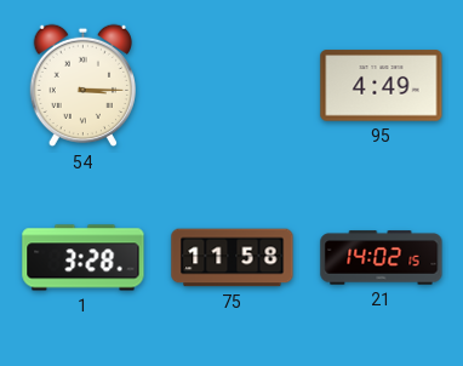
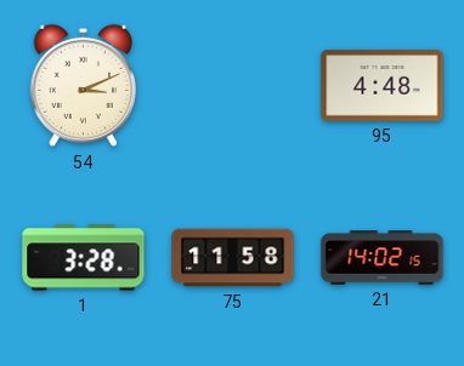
54: 3:15 -> 3:11 (83, 86)
95: 4:49 -> 4:48 (383, 86)
